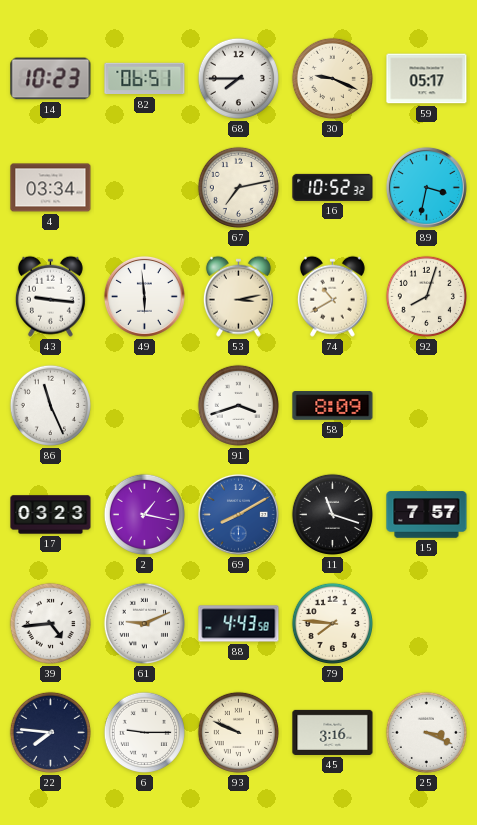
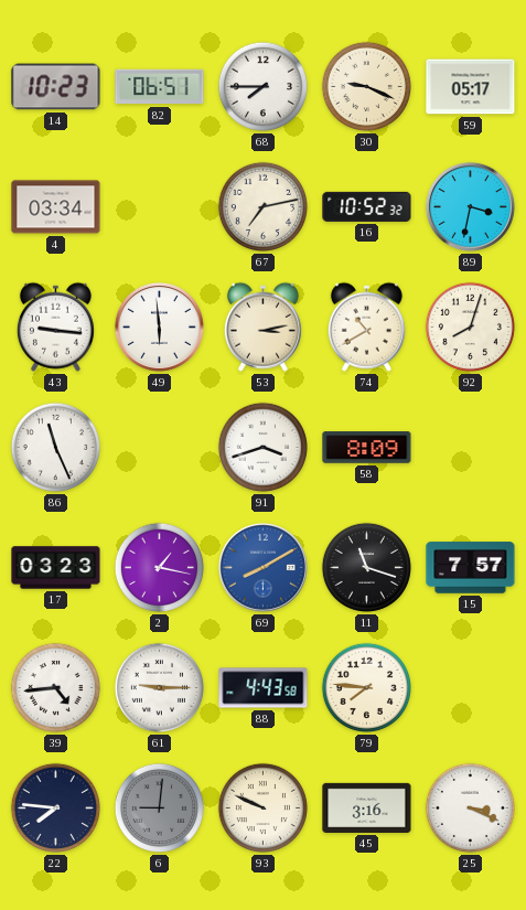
61: 9:11 -> 9:15 (159, 687)
6: 9:15 -> 9:01 (159, 807)
6 dial: white -> grey (159, 807)
